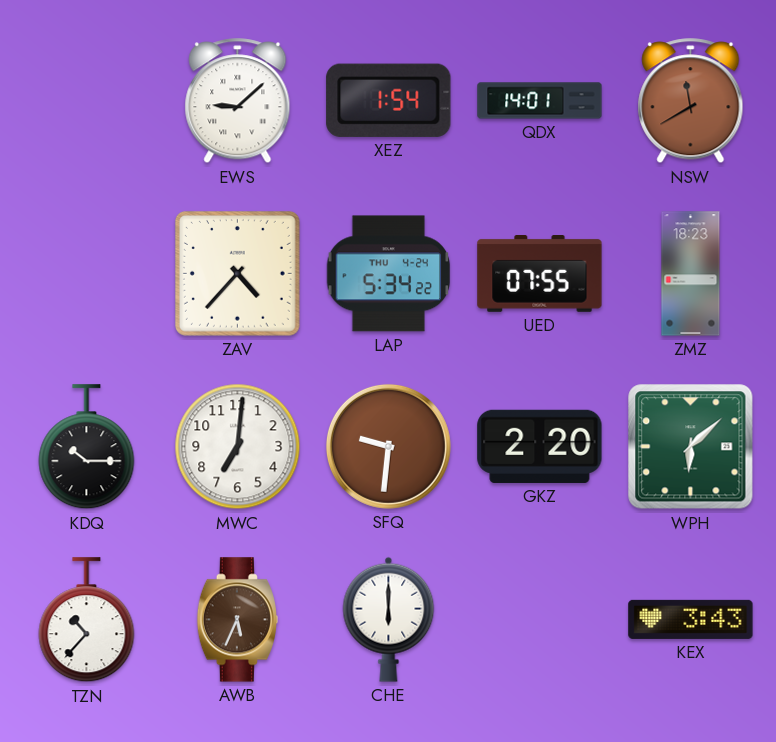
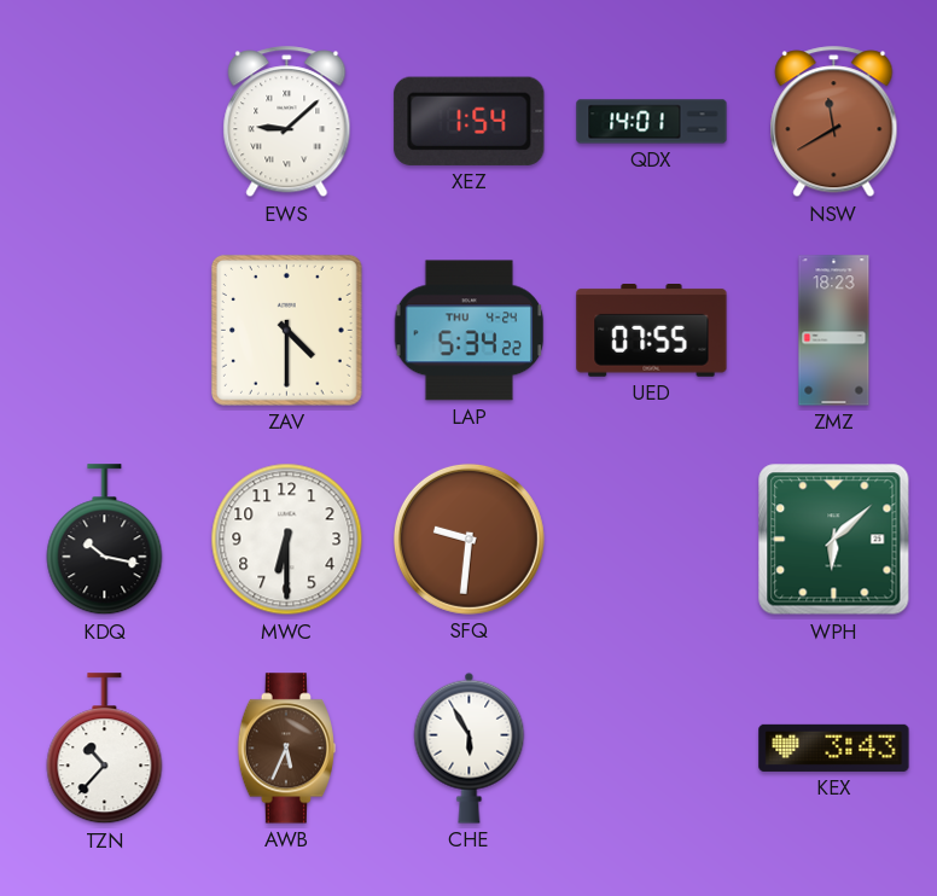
ZAV: 4:37 -> 4:30 (286, 330)
KDQ: 10:15 -> 10:17 (105, 540)
MWC: 7:01 -> 6:30 (287, 540)
GKZ: 2:20 -> none (540, 446)
CHE: 6:00 -> 5:55 (470, 747)
